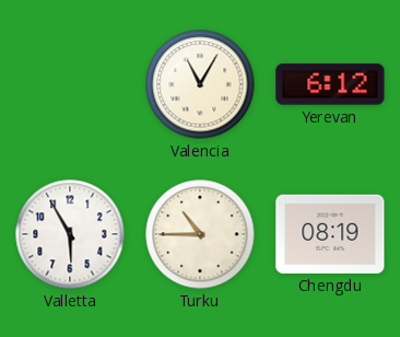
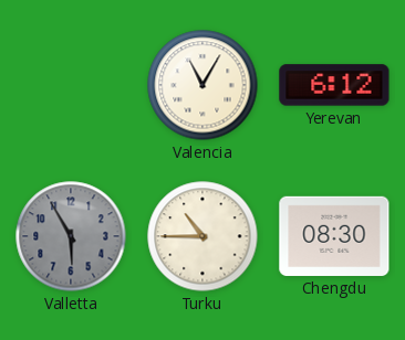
Valletta dial: white -> grey (71, 236)
Chengdu: 08:19 -> 08:30 (334, 236)
